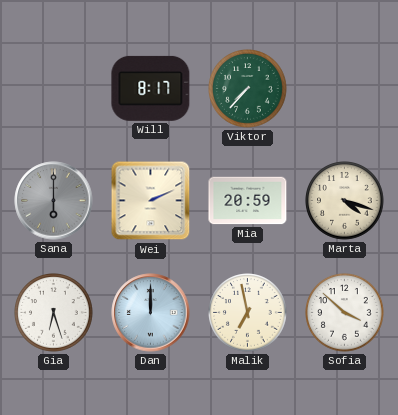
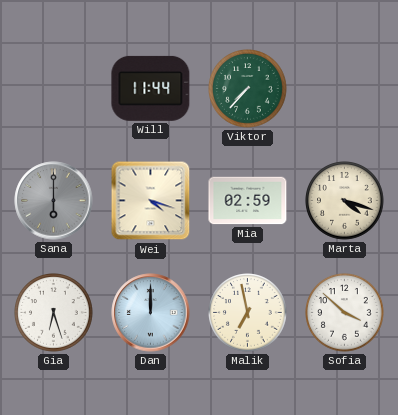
Will: 8:17 -> 11:44 (151, 88)
Wei: 2:11 -> 4:18 (151, 201)
Mia: 20:59 -> 02:59 (248, 201)
